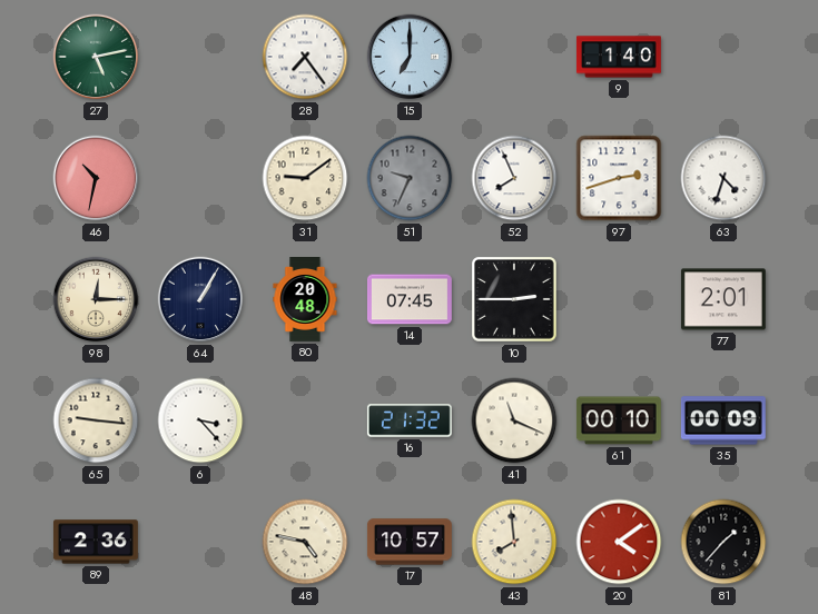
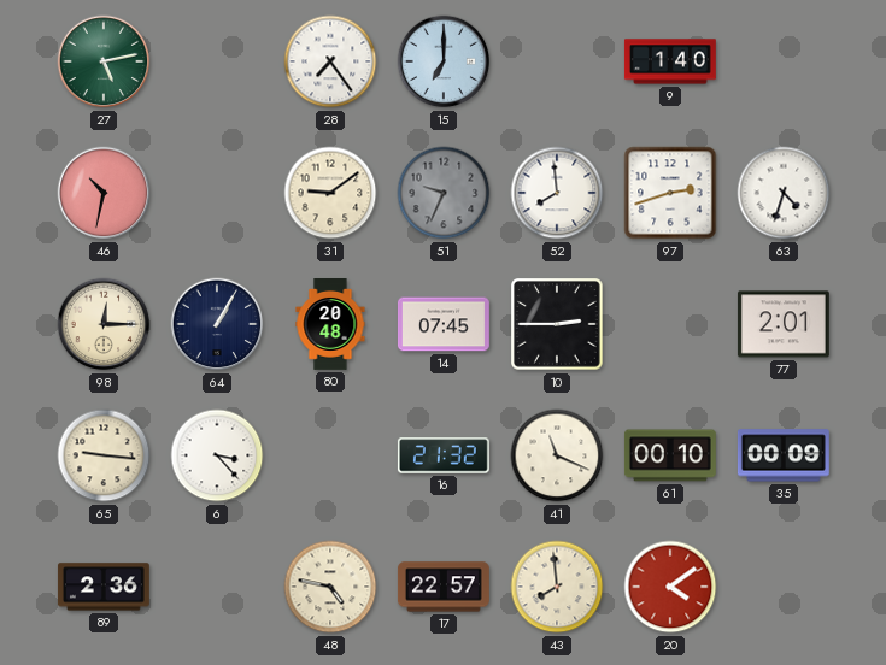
52: 7:56 -> 7:59 (557, 193)
17: 10:57 -> 22:57 (444, 587)
81: 1:37 -> none (723, 542)
